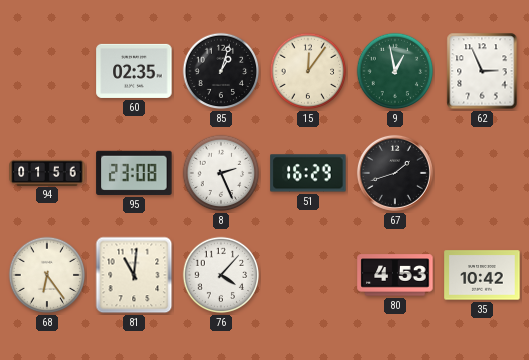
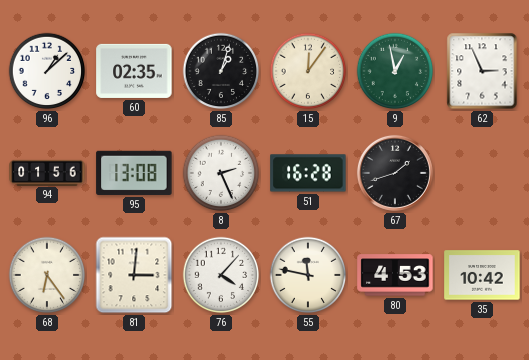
96: none -> 1:08 (47, 71)
95: 23:08 -> 13:08 (134, 173)
51: 16:29 -> 16:28 (308, 173)
81: 11:01 -> 3:01 (134, 275)
55: none -> 11:47 (308, 275)
